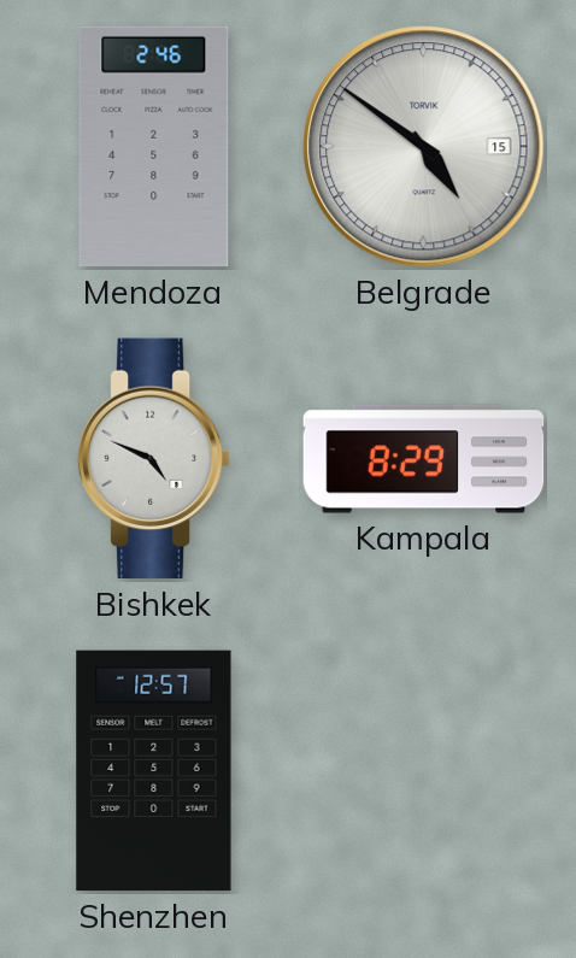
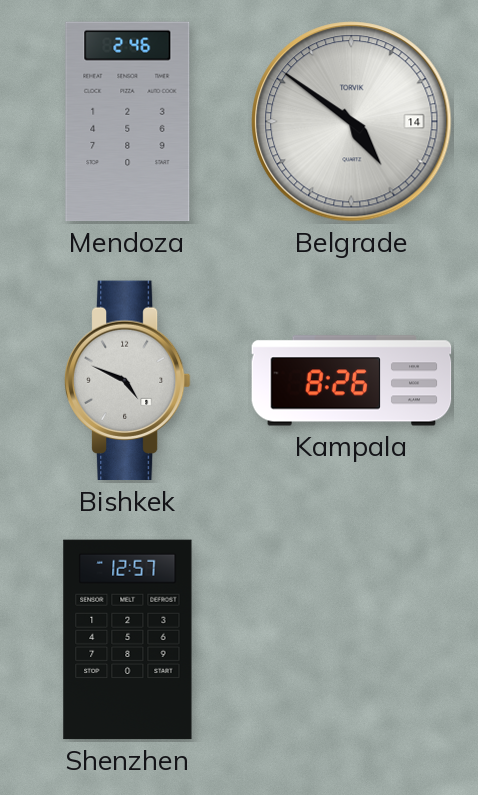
Belgrade date: 15 -> 14 (352, 122)
Kampala: 8:29 -> 8:26 (352, 381)
